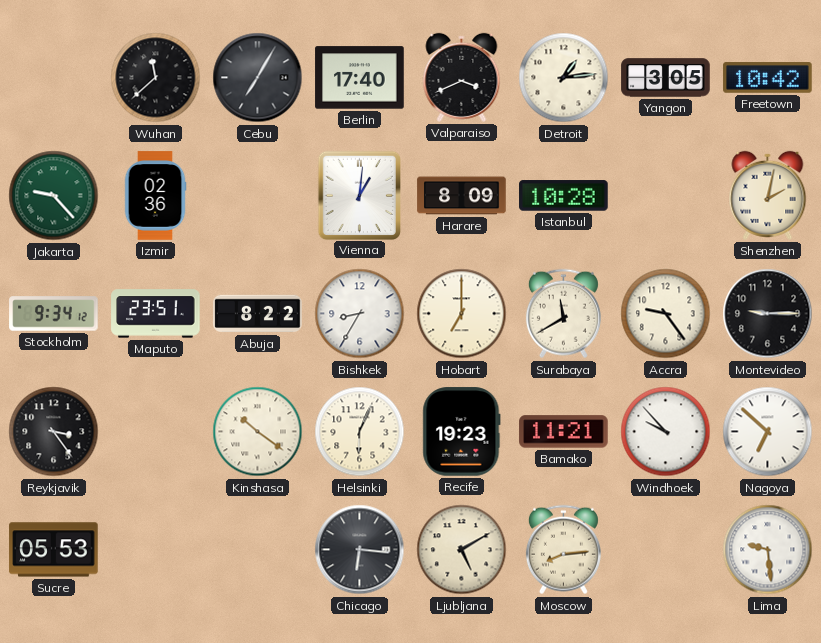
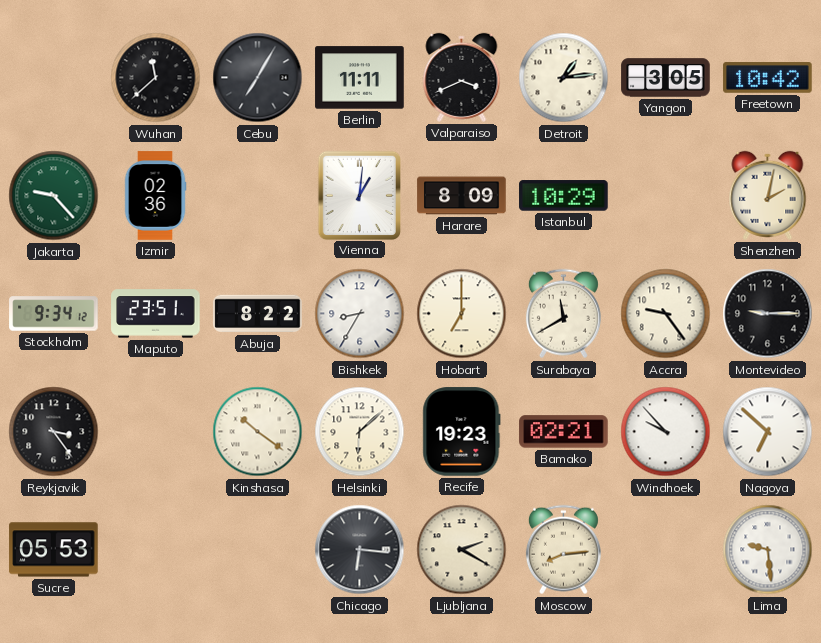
Berlin: 17:40 -> 11:11 (360, 78)
Istanbul: 10:28 -> 10:29 (564, 196)
Helsinki: 6:04 -> 6:08 (360, 432)
Bamako: 11:21 -> 02:21 (564, 432)
Ljubljana: 5:10 -> 2:20 (462, 550)
